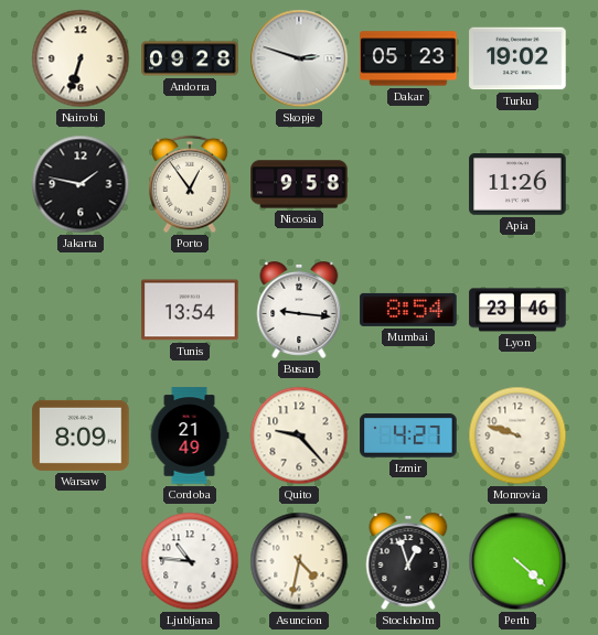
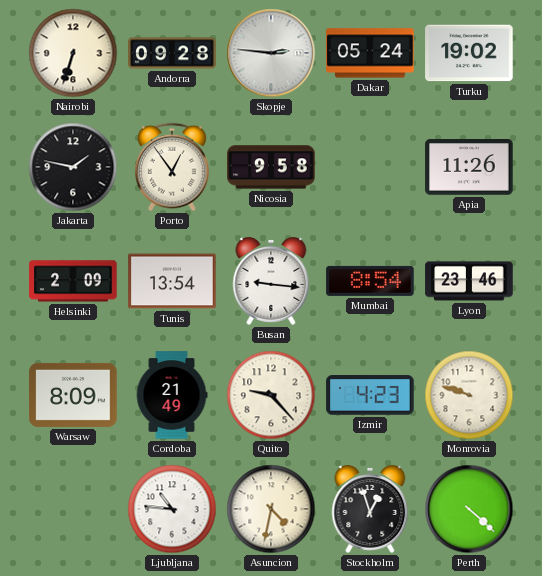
Skopje: 2:48 -> 2:46 (271, 53)
Dakar: 05:23 -> 05:24 (370, 53)
Helsinki: none -> 2:09 (73, 281)
Izmir: 4:27 -> 4:23 (370, 395)
